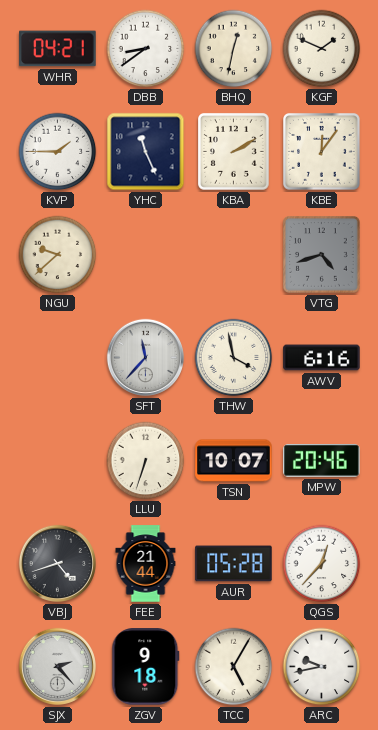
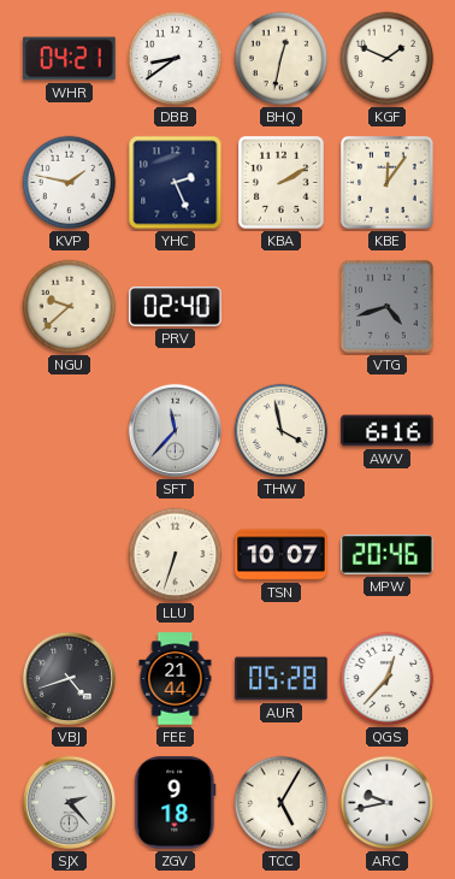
KVP: 1:45 -> 1:47 (70, 183)
YHC: 11:26 -> 2:26 (176, 183)
PRV: none -> 02:40 (176, 307)
